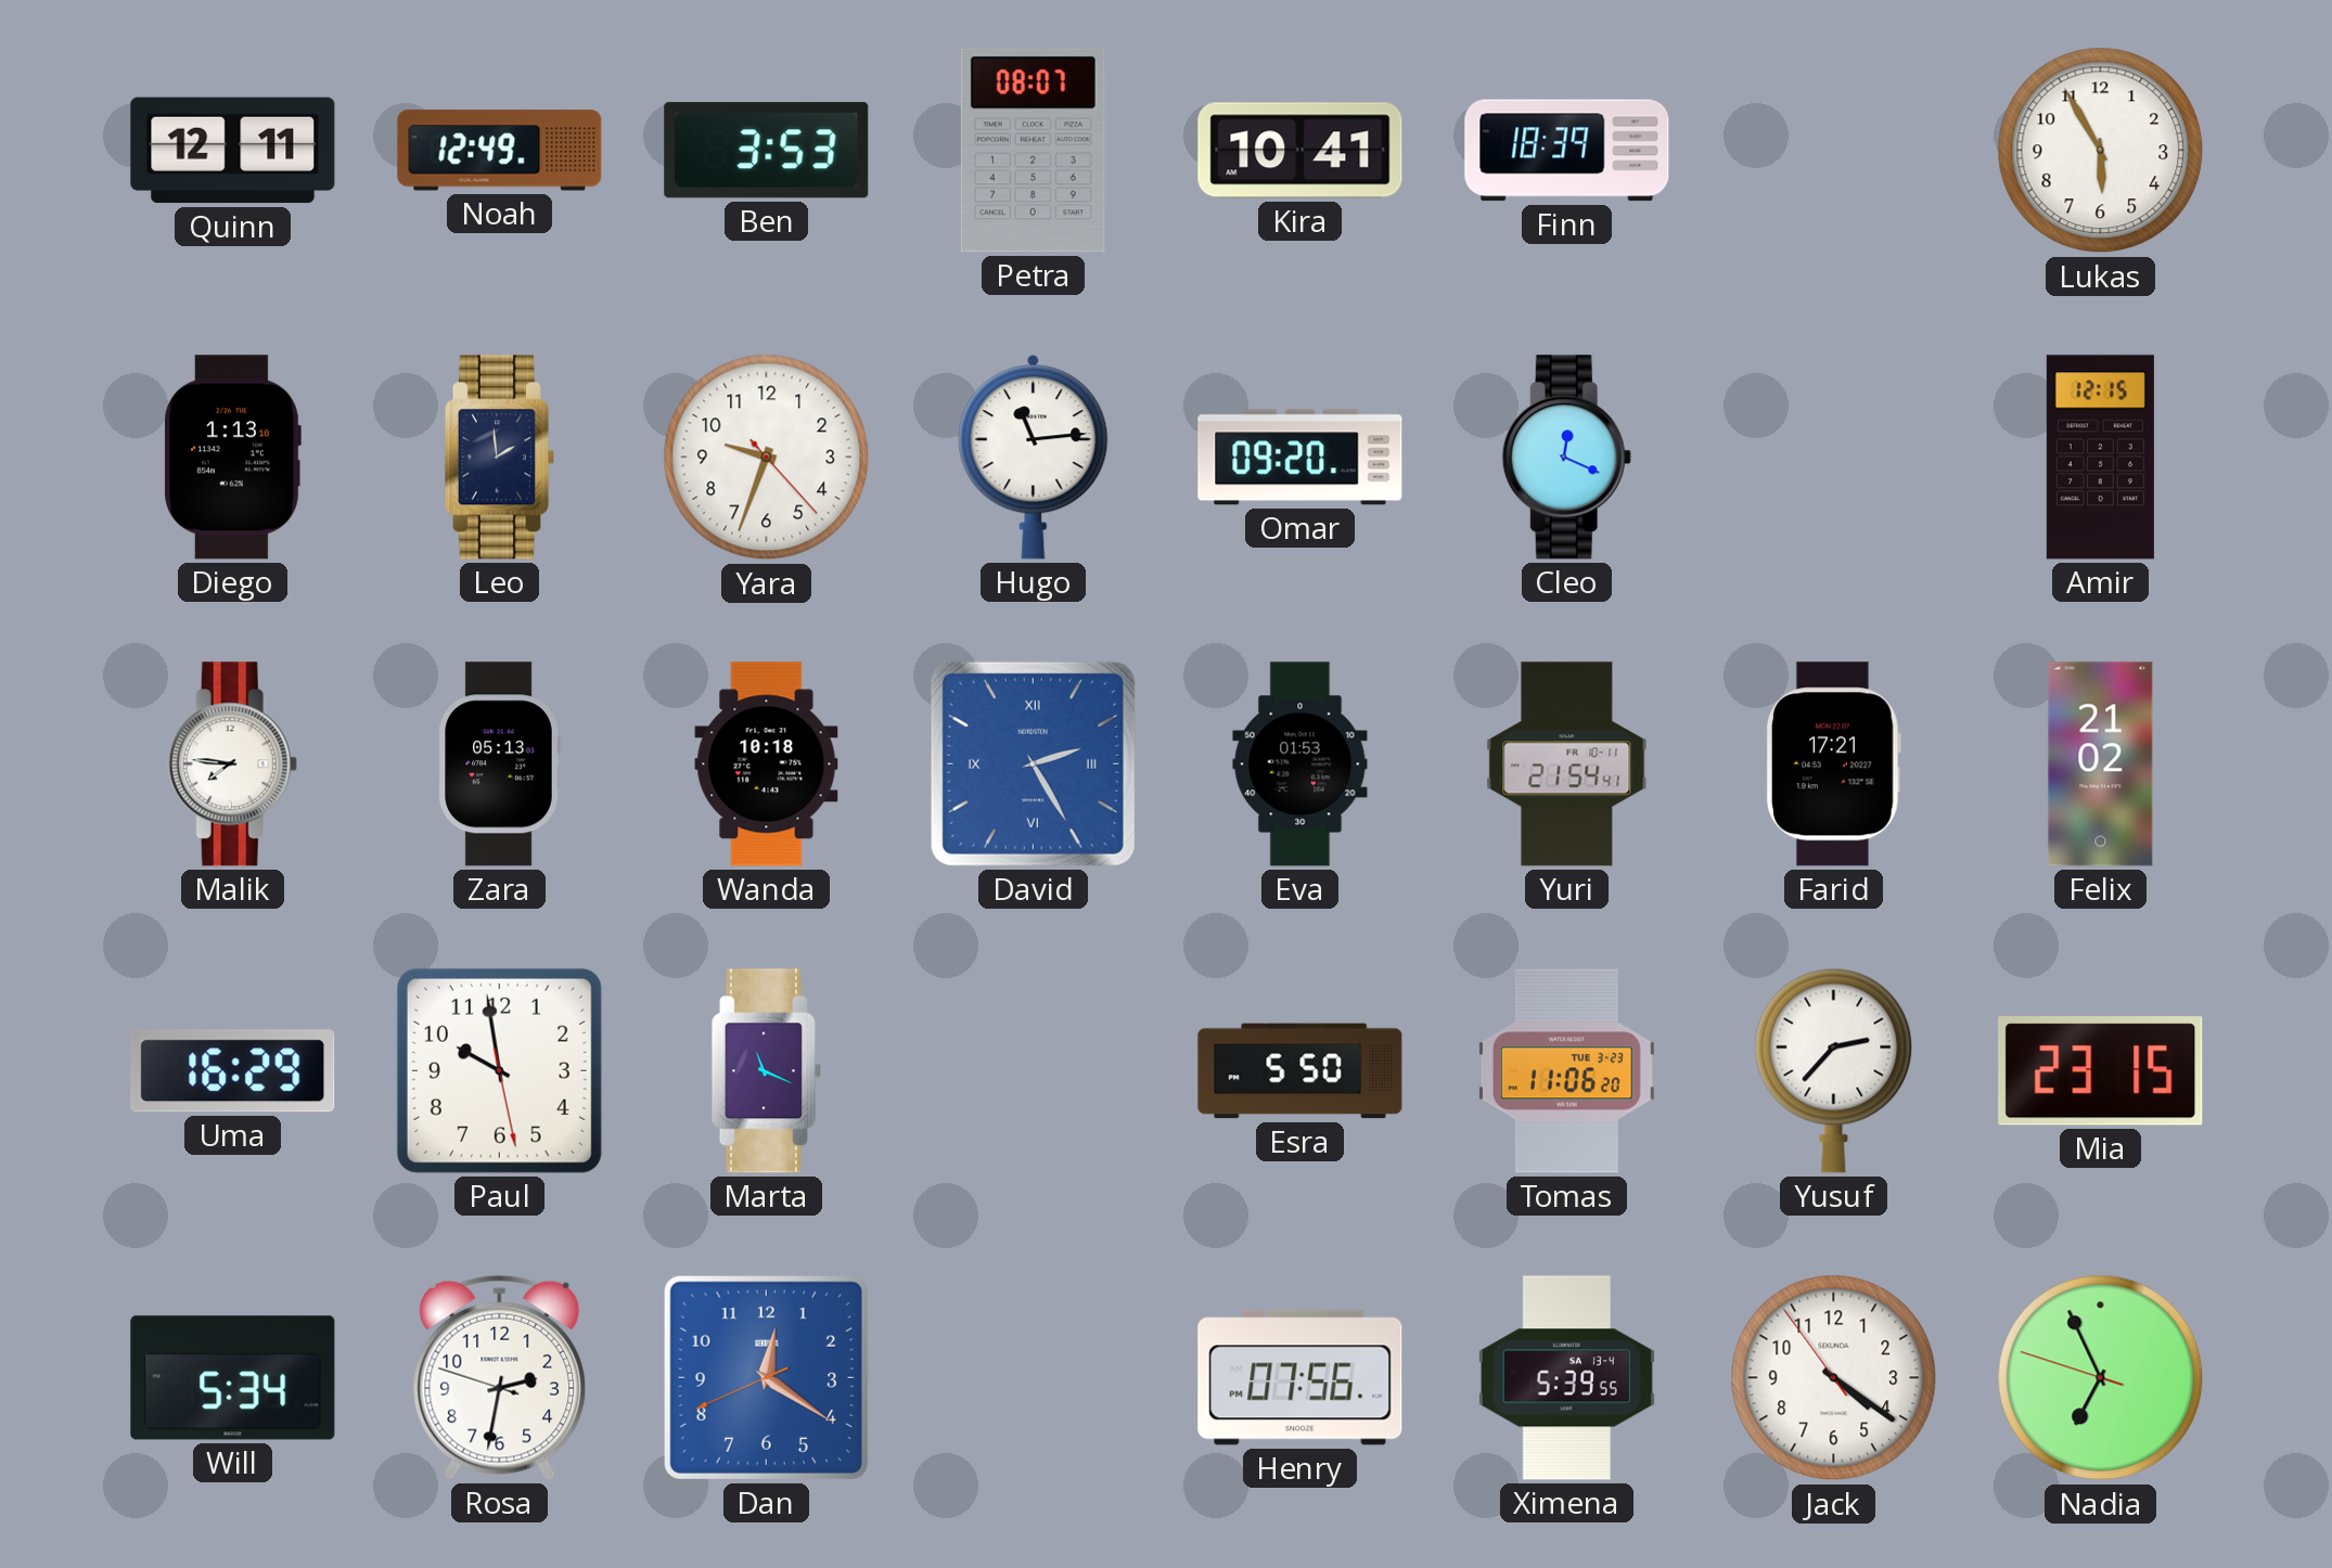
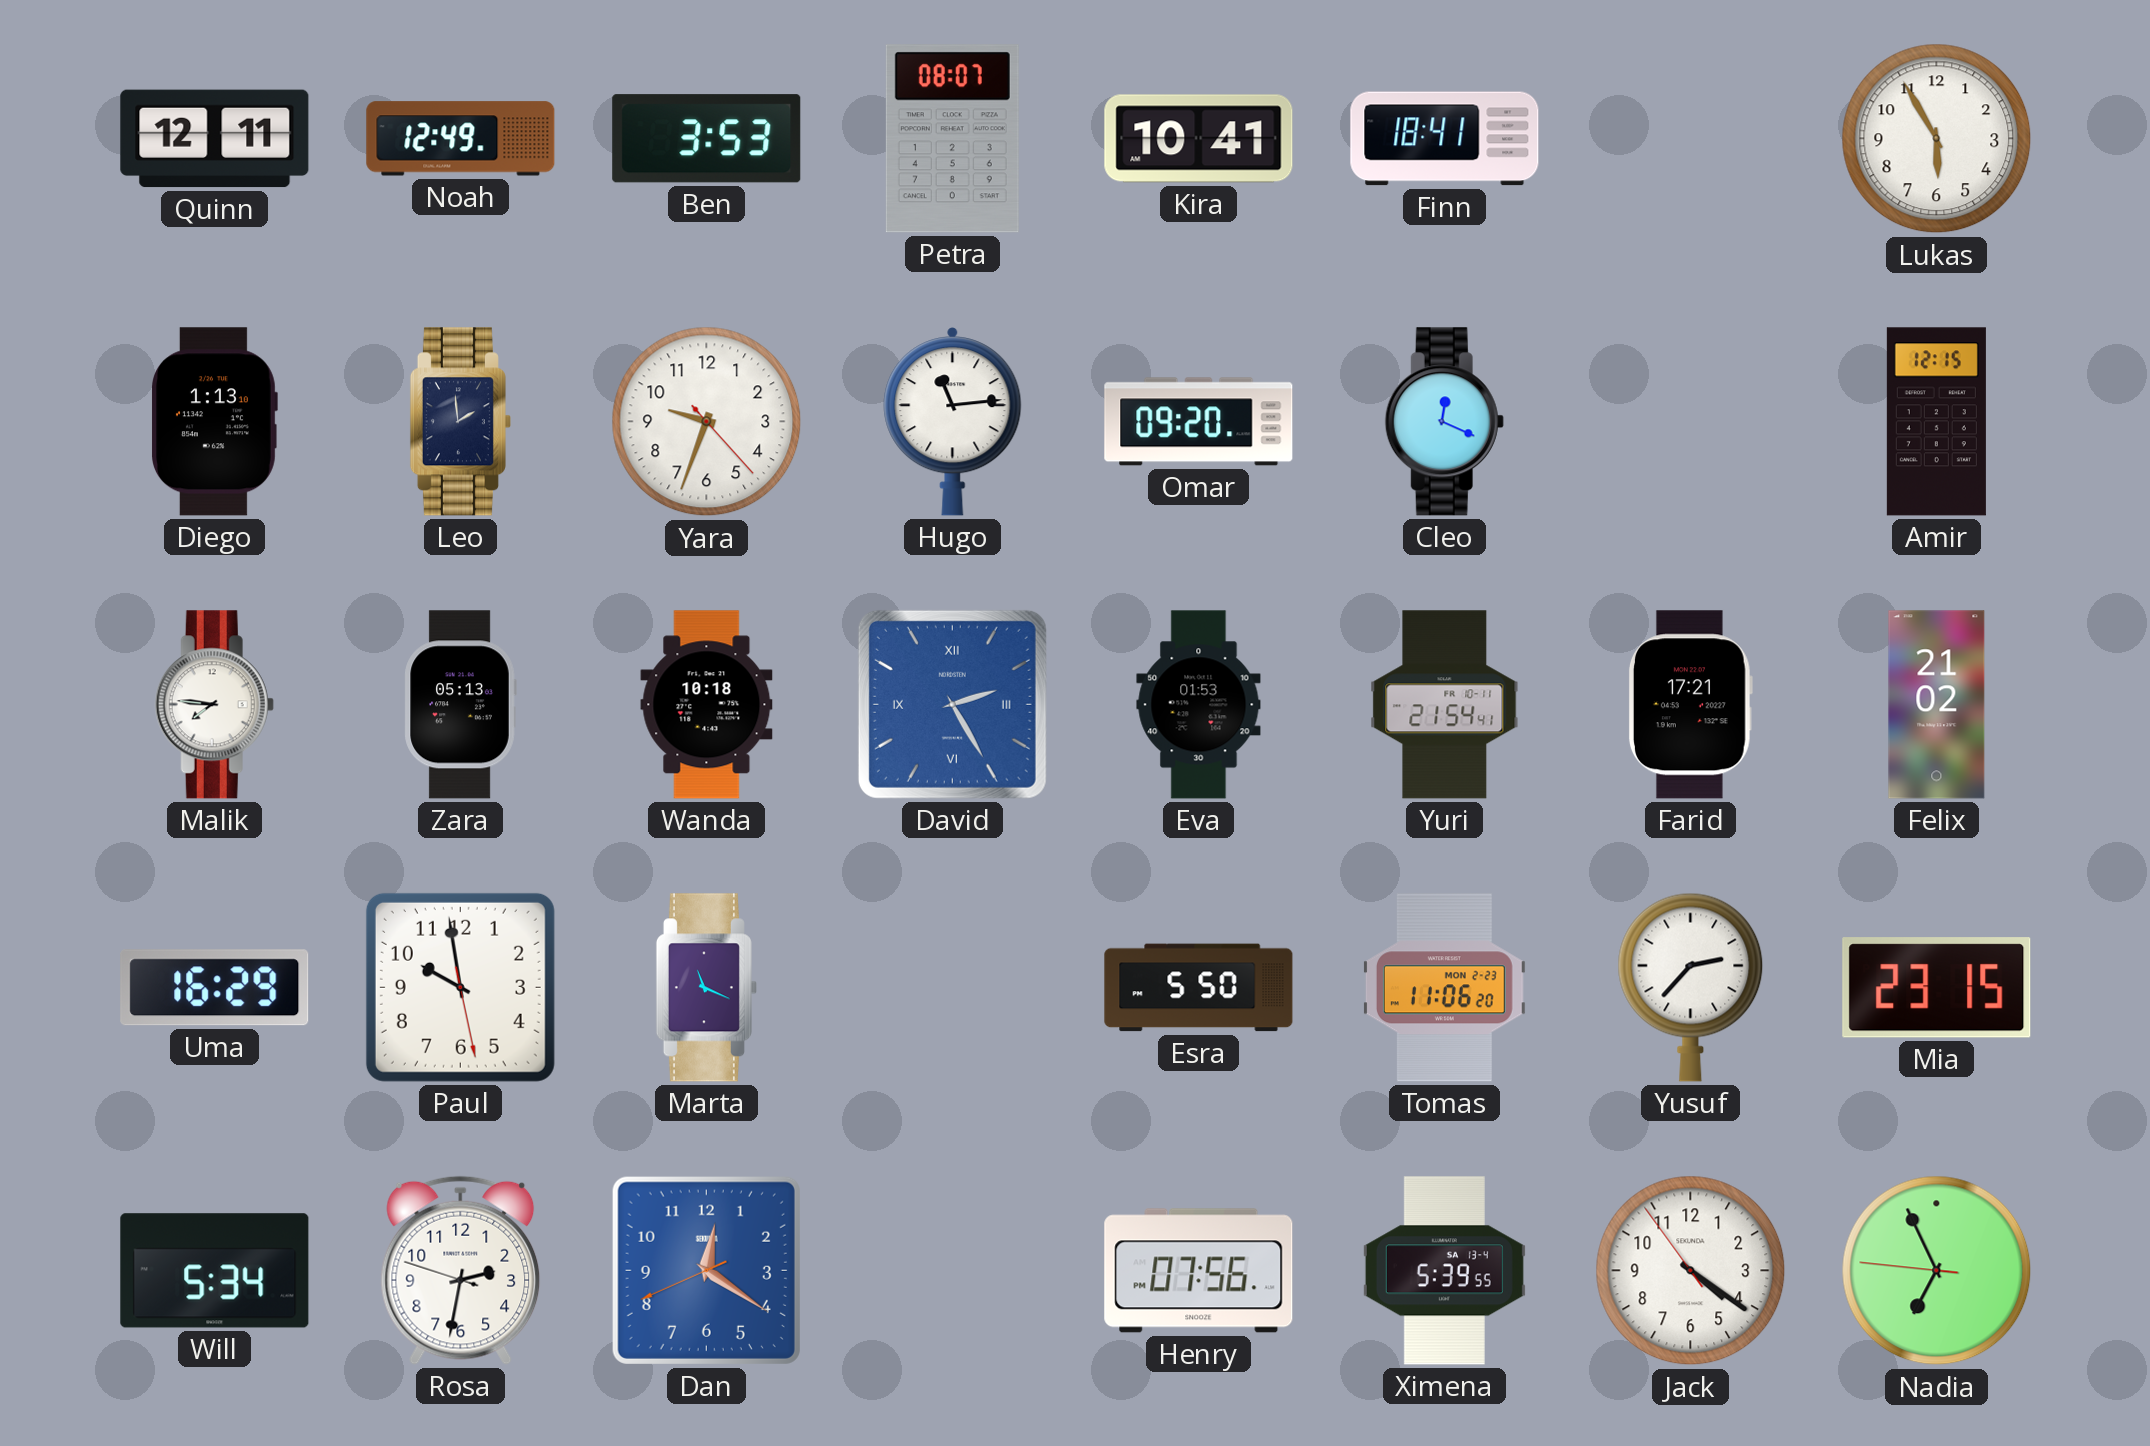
Finn: 18:39 -> 18:41 (1445, 139)
Tomas date: TUE 3-23 -> MON 2-23 (1444, 988)
Nadia: 6:55:48 -> 6:55:46 (1937, 1271)
